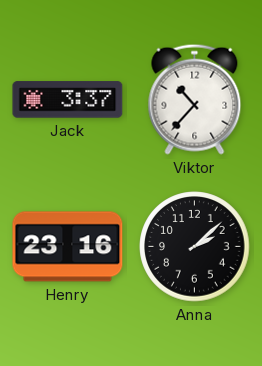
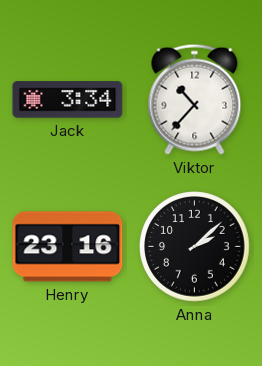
Jack: 3:37 -> 3:34 (68, 100)
